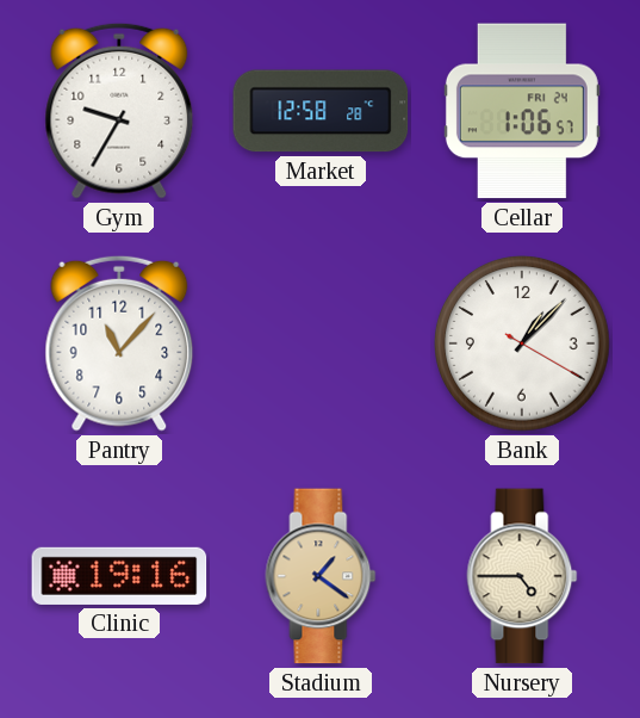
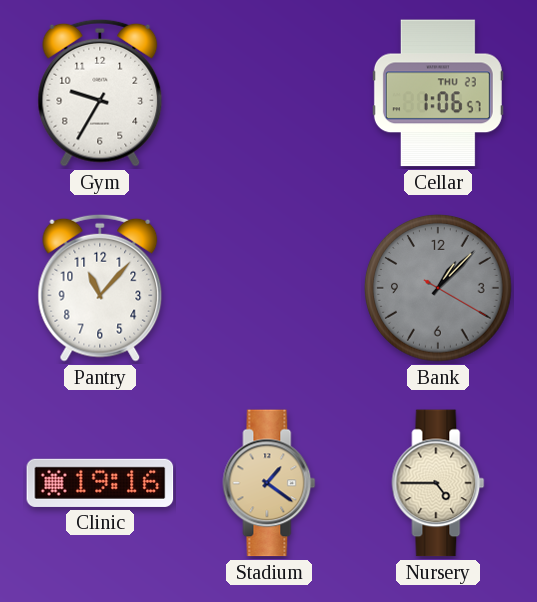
Market: 12:58 -> none (321, 111)
Cellar date: FRI 24 -> THU 23 (438, 93)
Bank dial: white -> grey (438, 288)
